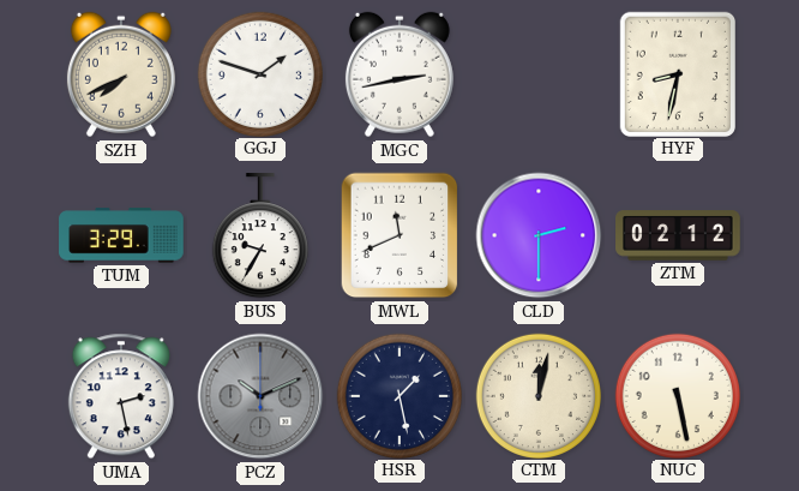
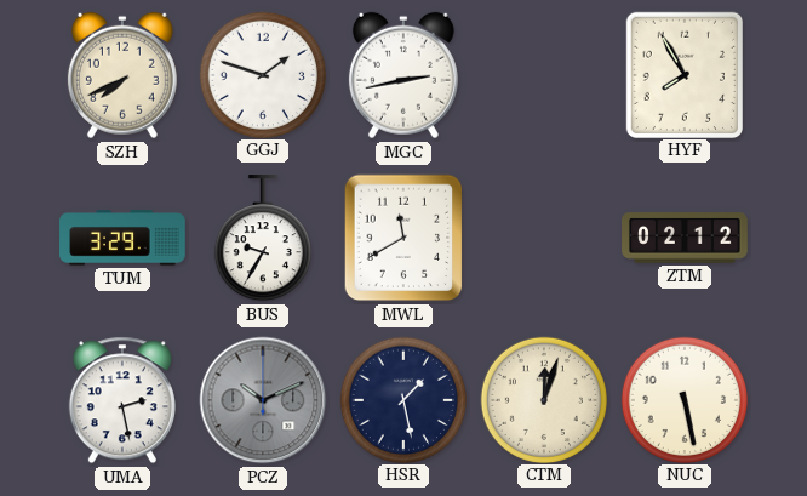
HYF: 8:32 -> 7:55 (683, 74)
MWL: 11:41 -> 11:40 (403, 238)
CLD: 2:30 -> none (539, 235)
CTM: 12:02 -> 12:03 (543, 399)
